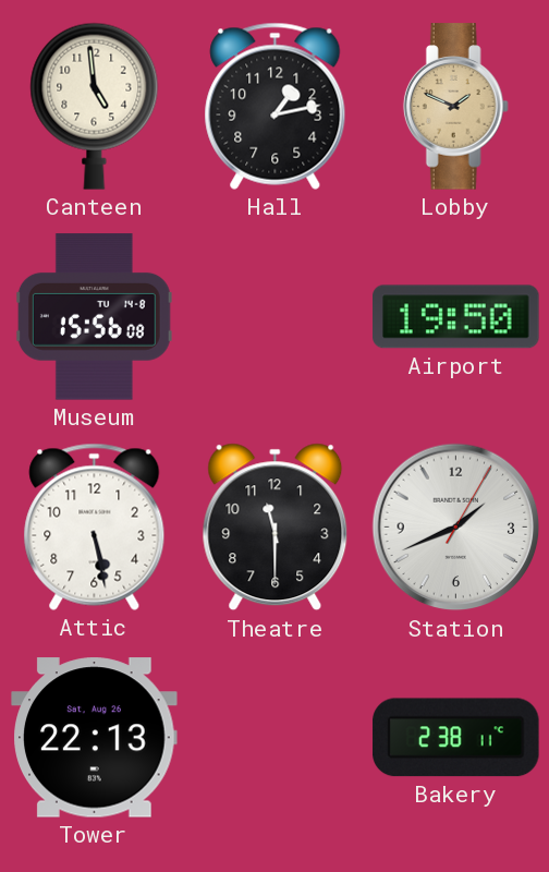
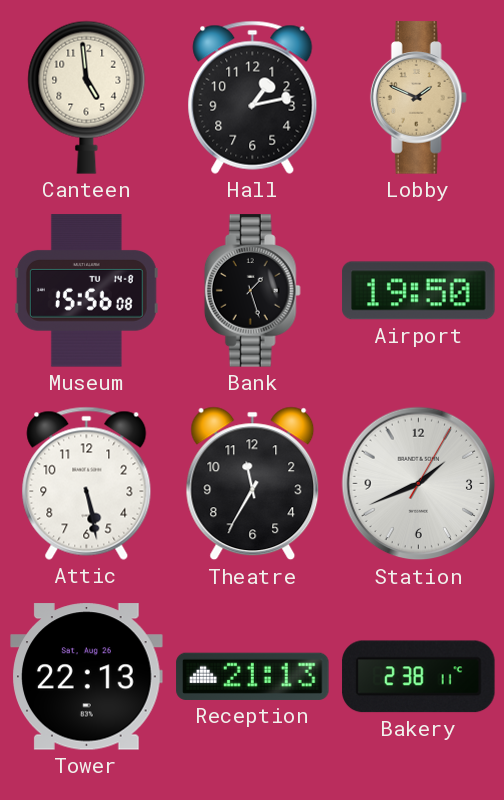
Bank: none -> 1:27 (252, 291)
Theatre: 11:30 -> 11:35 (253, 484)
Reception: none -> 21:13 (253, 676)
